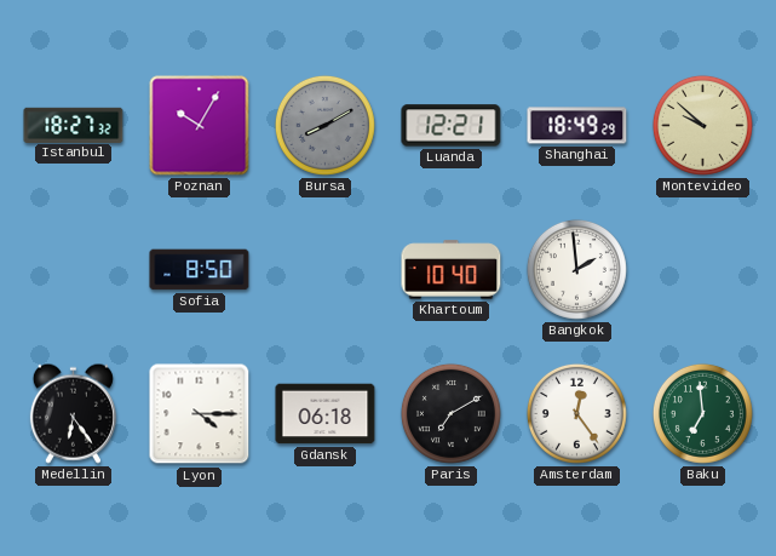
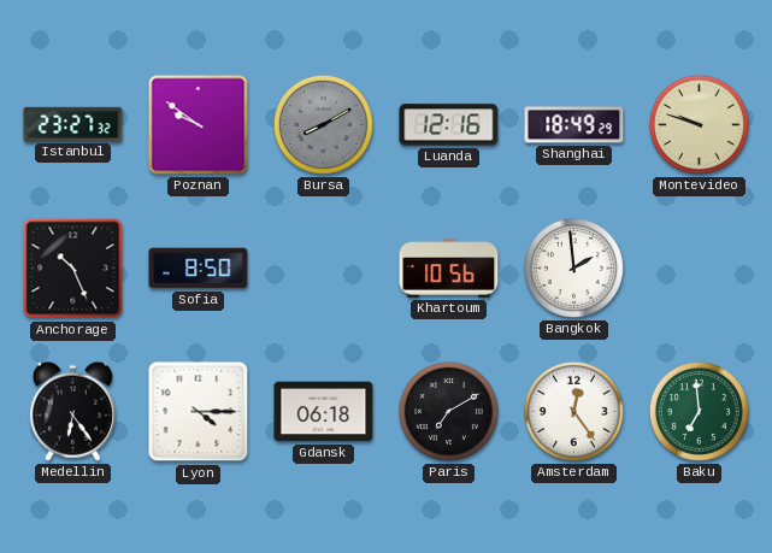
Istanbul: 18:27 -> 23:27 (73, 124)
Poznan: 10:05 -> 9:51 (199, 125)
Luanda: 12:21 -> 12:16 (449, 125)
Montevideo: 9:52 -> 9:48 (699, 124)
Anchorage: none -> 10:26 (73, 269)
Khartoum: 10:40 -> 10:56 (449, 269)
